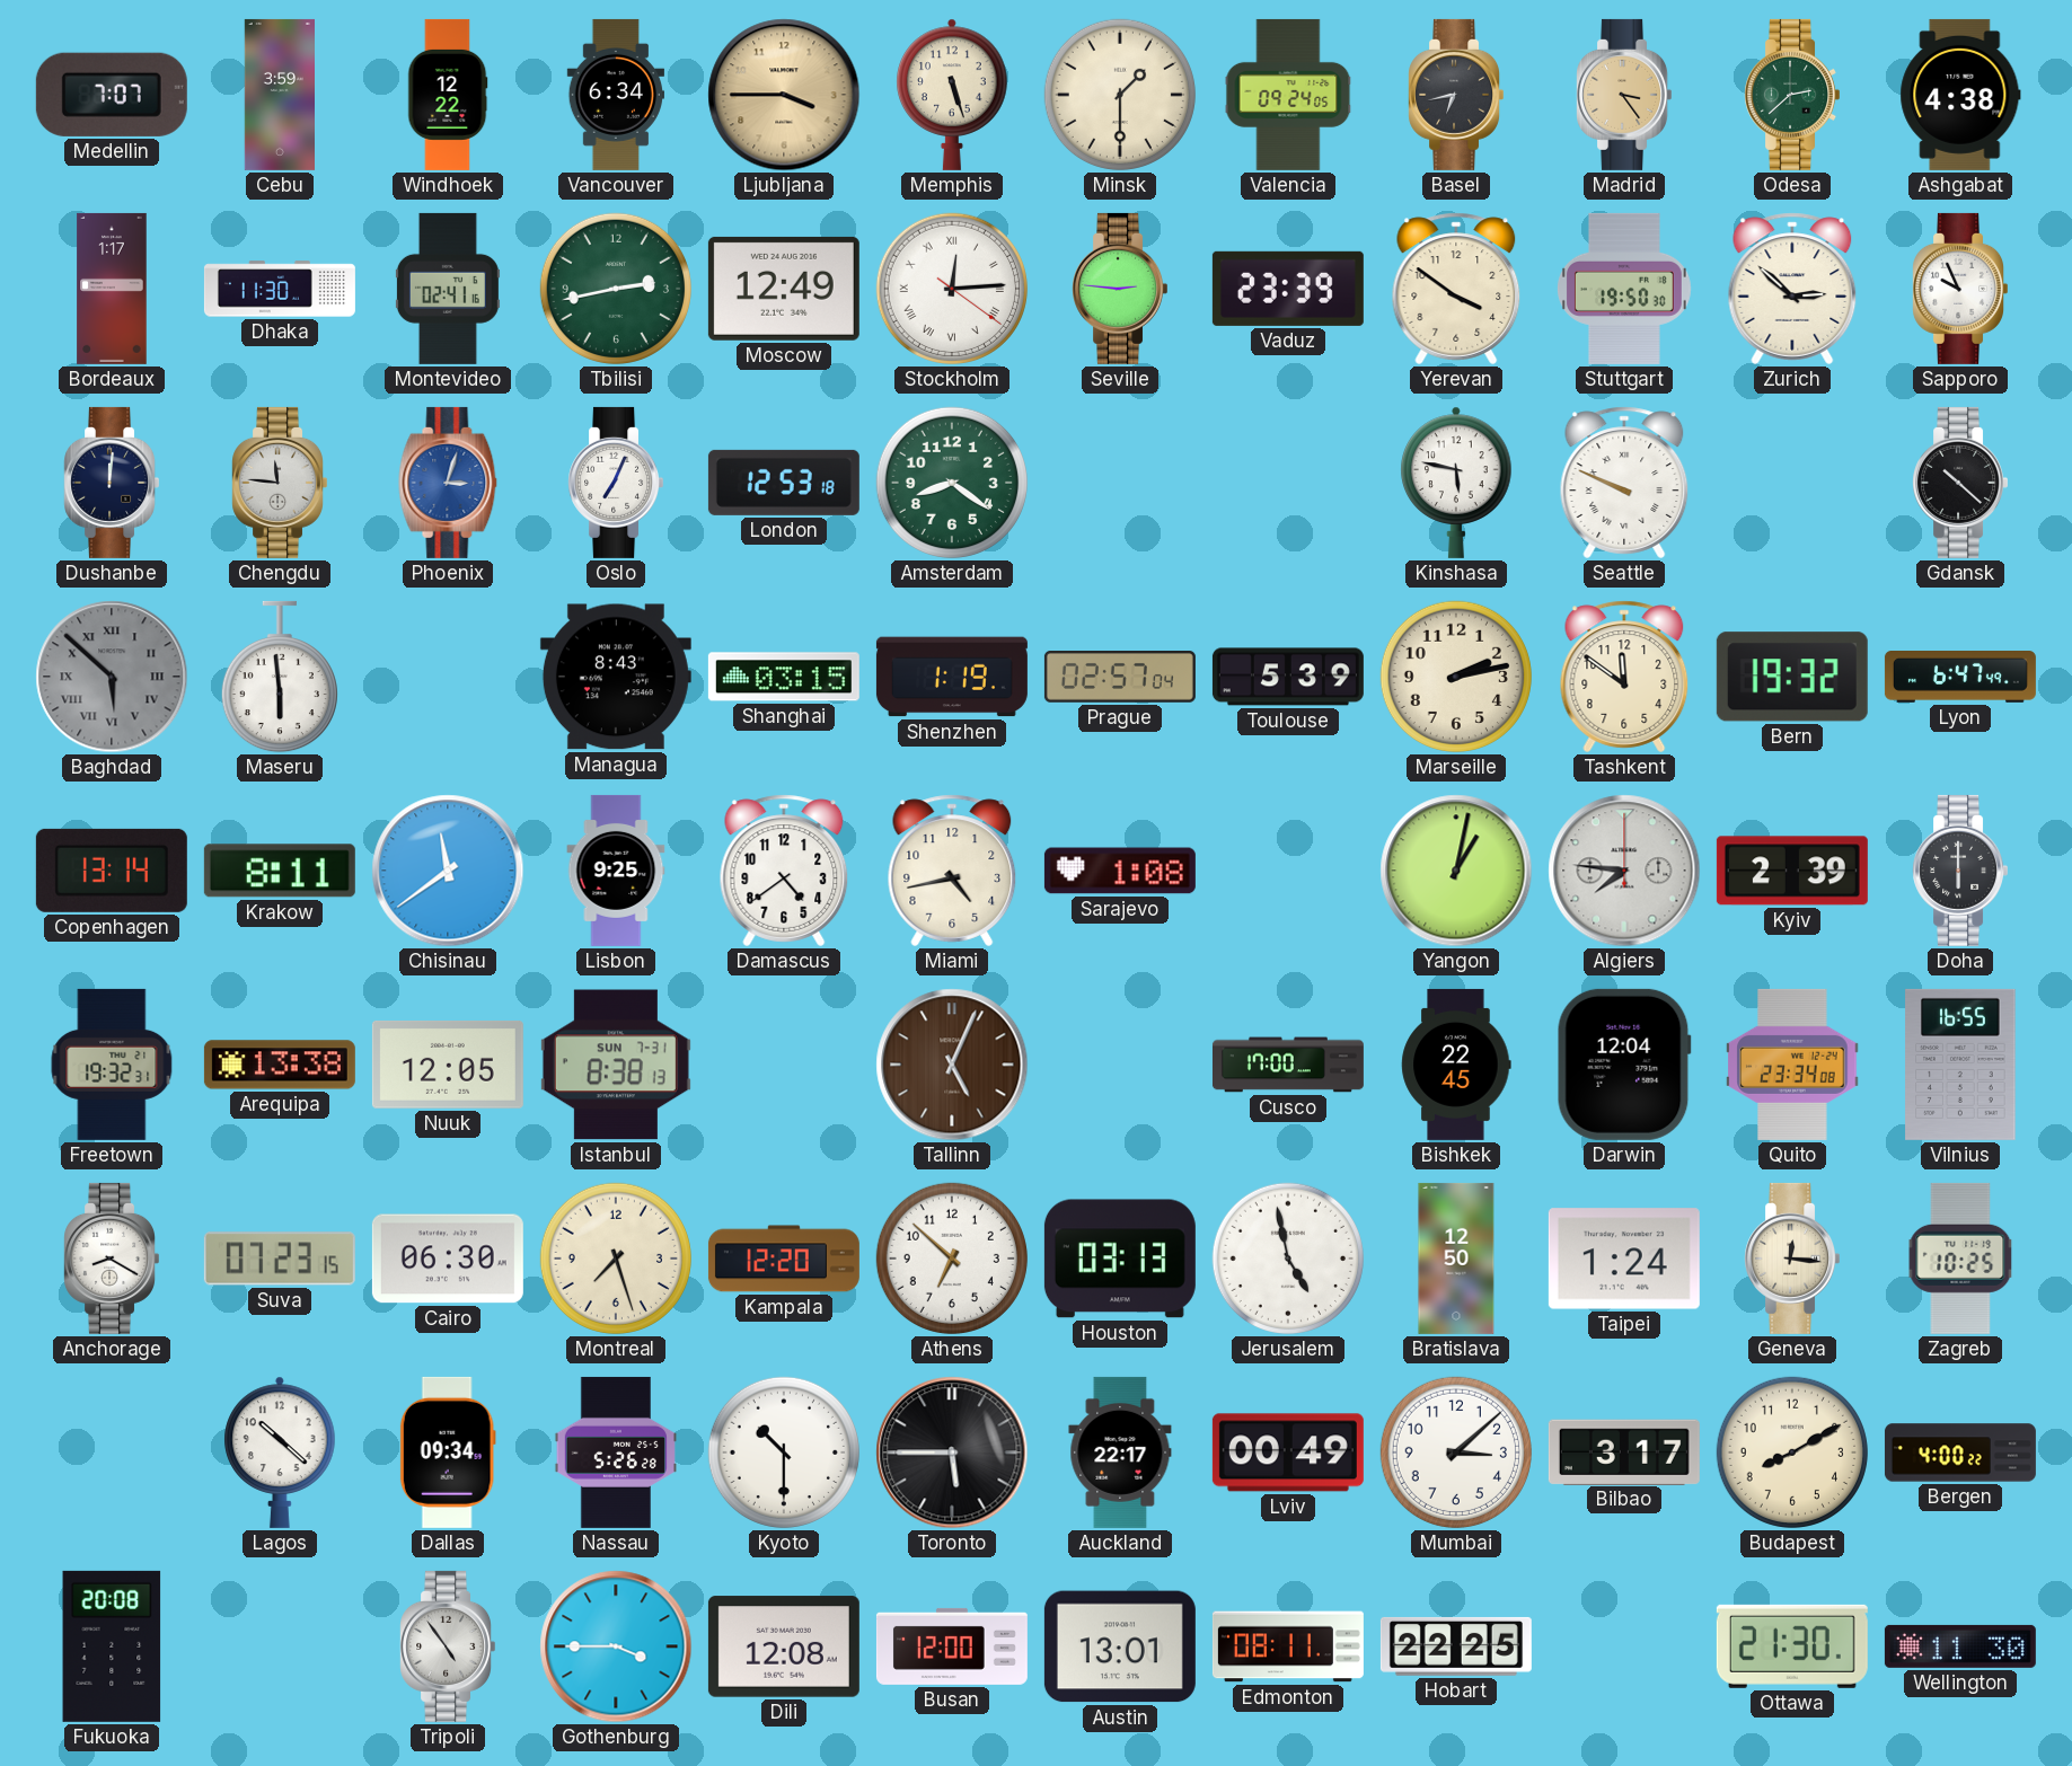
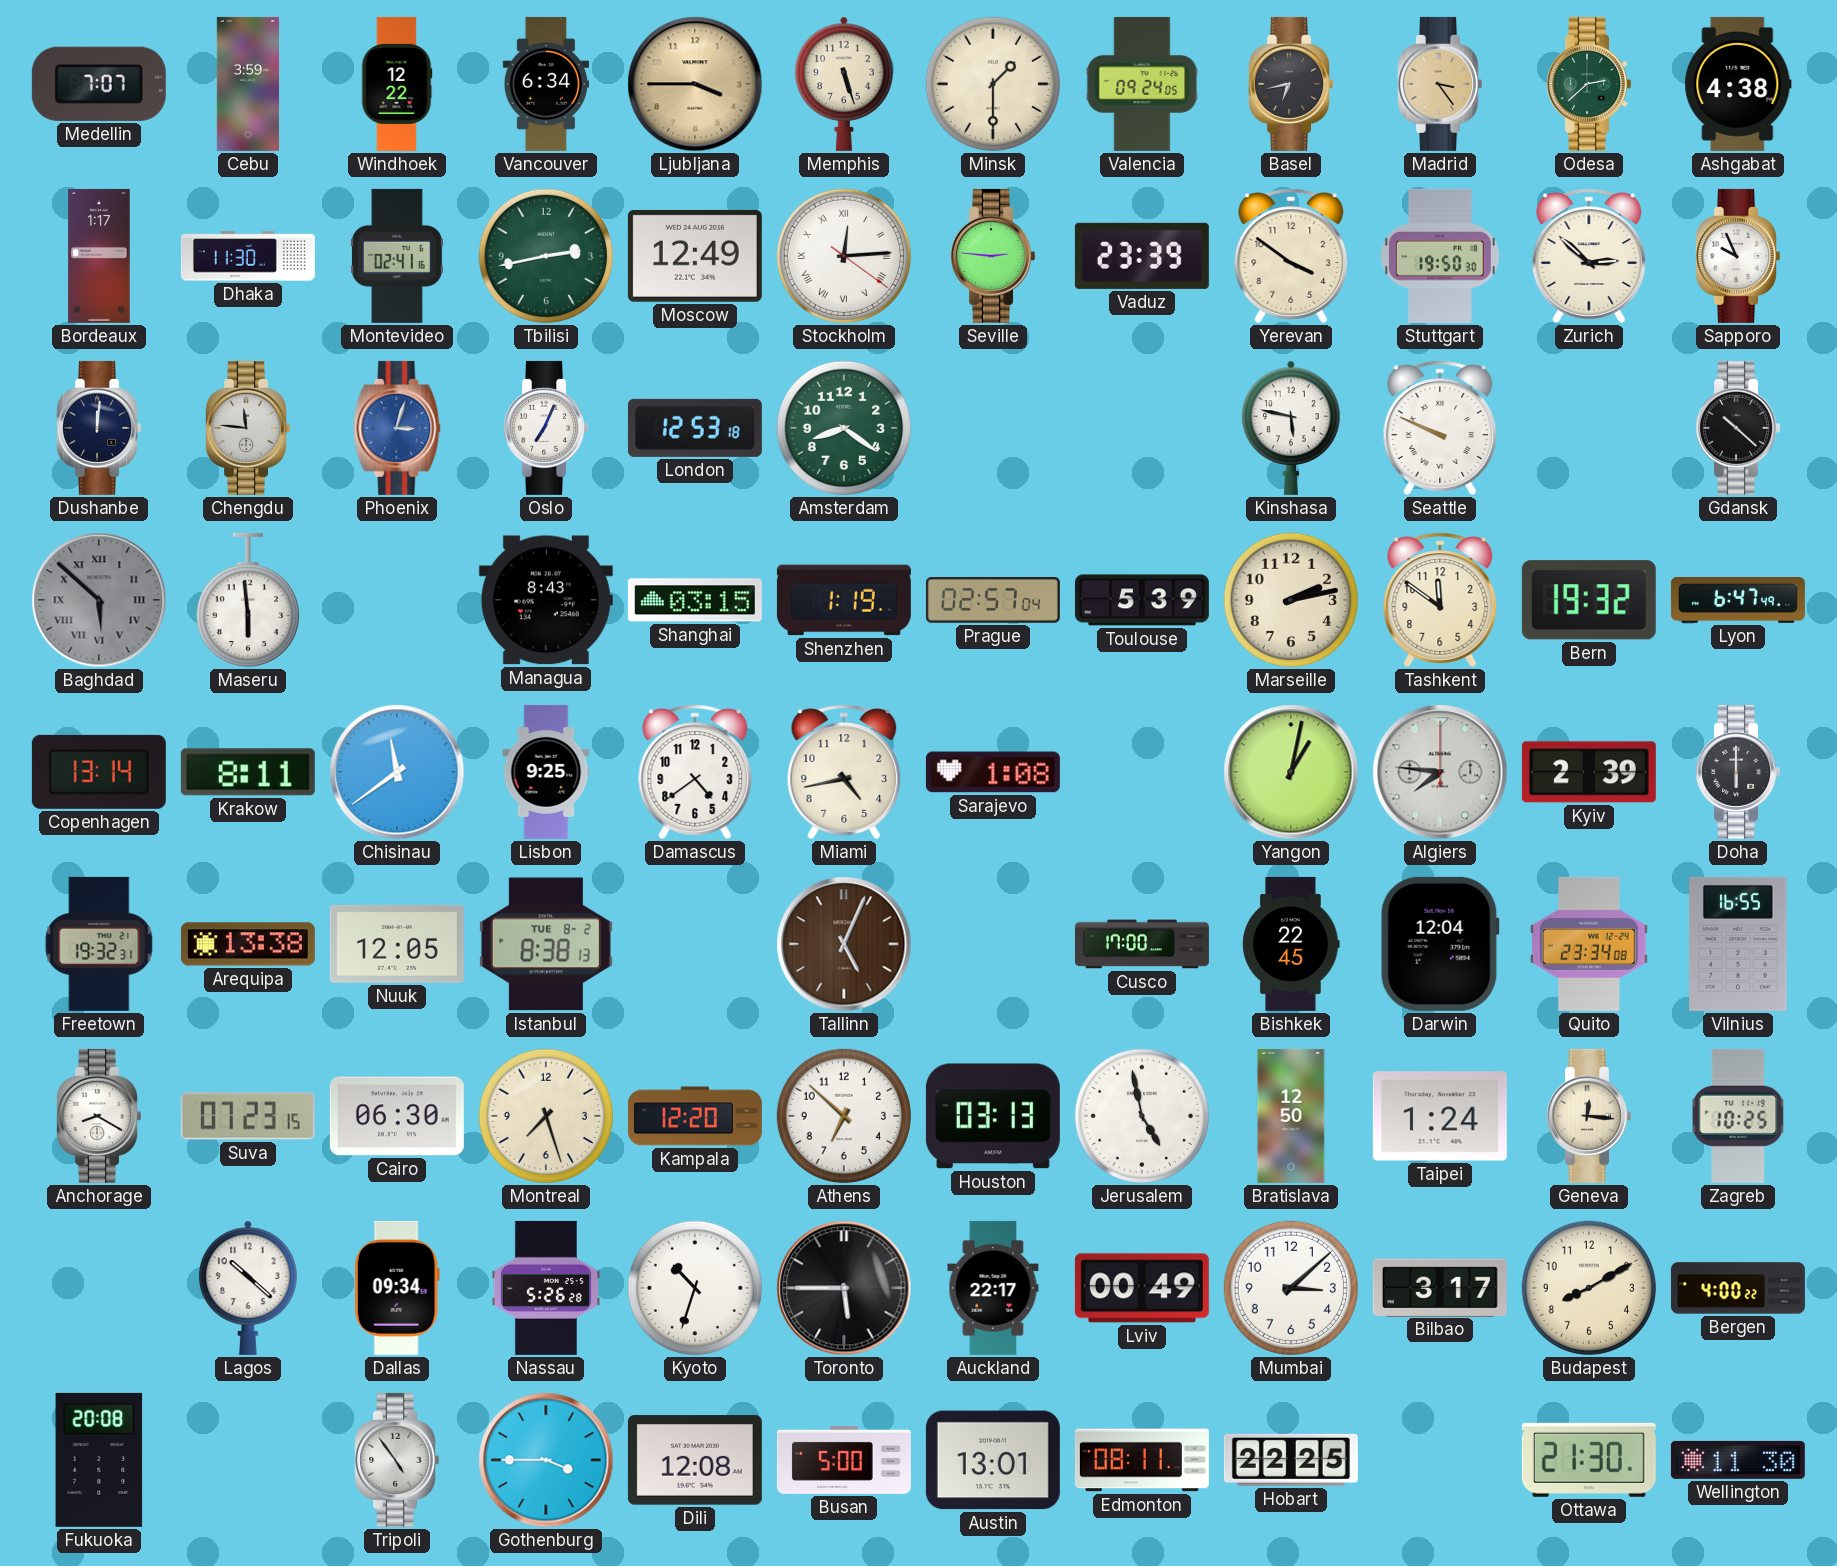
Istanbul date: SUN 7-31 -> TUE 8-2 (546, 944)
Kyoto: 10:30 -> 10:33 (695, 1288)
Busan: 12:00 -> 5:00 (844, 1460)
